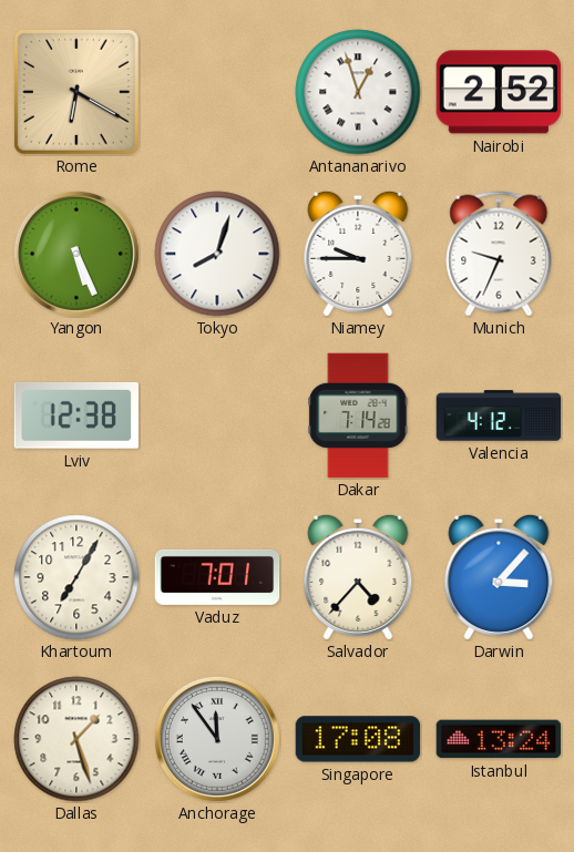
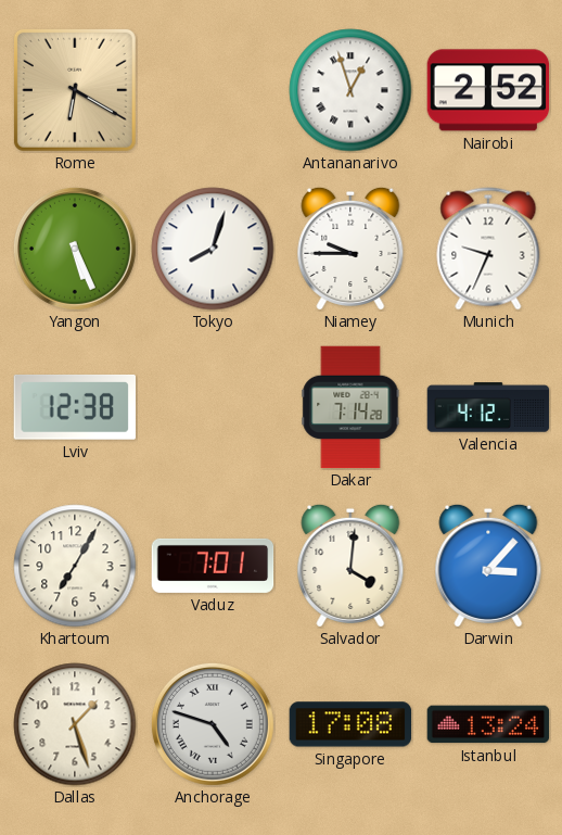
Salvador: 4:37 -> 4:01 (350, 566)
Anchorage: 11:54 -> 4:48 (213, 724)
